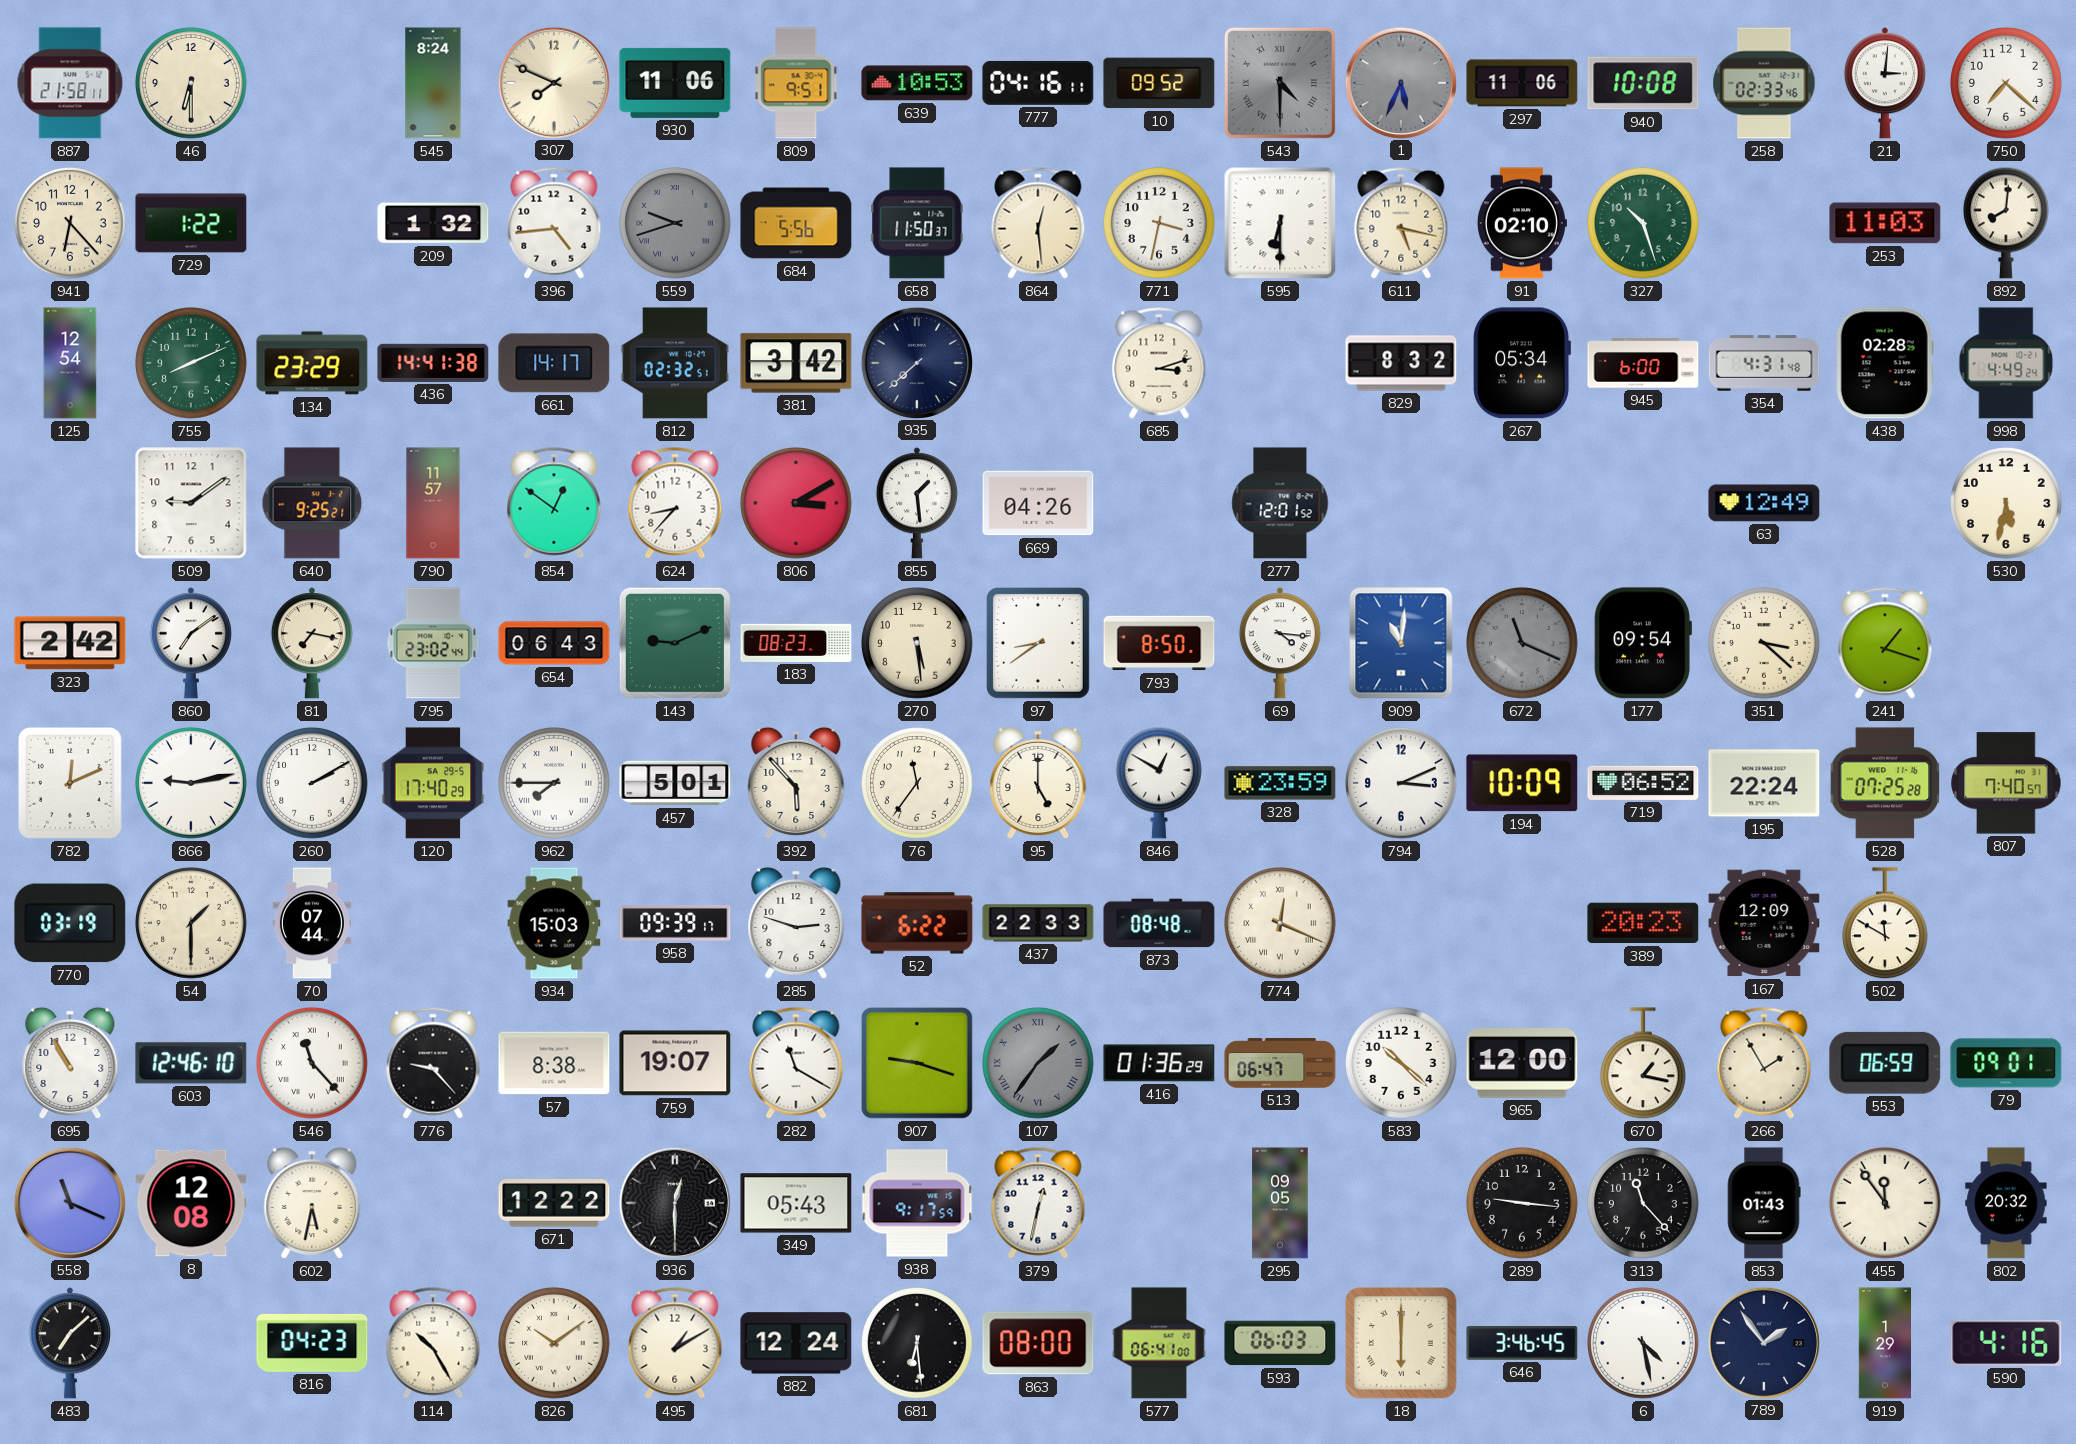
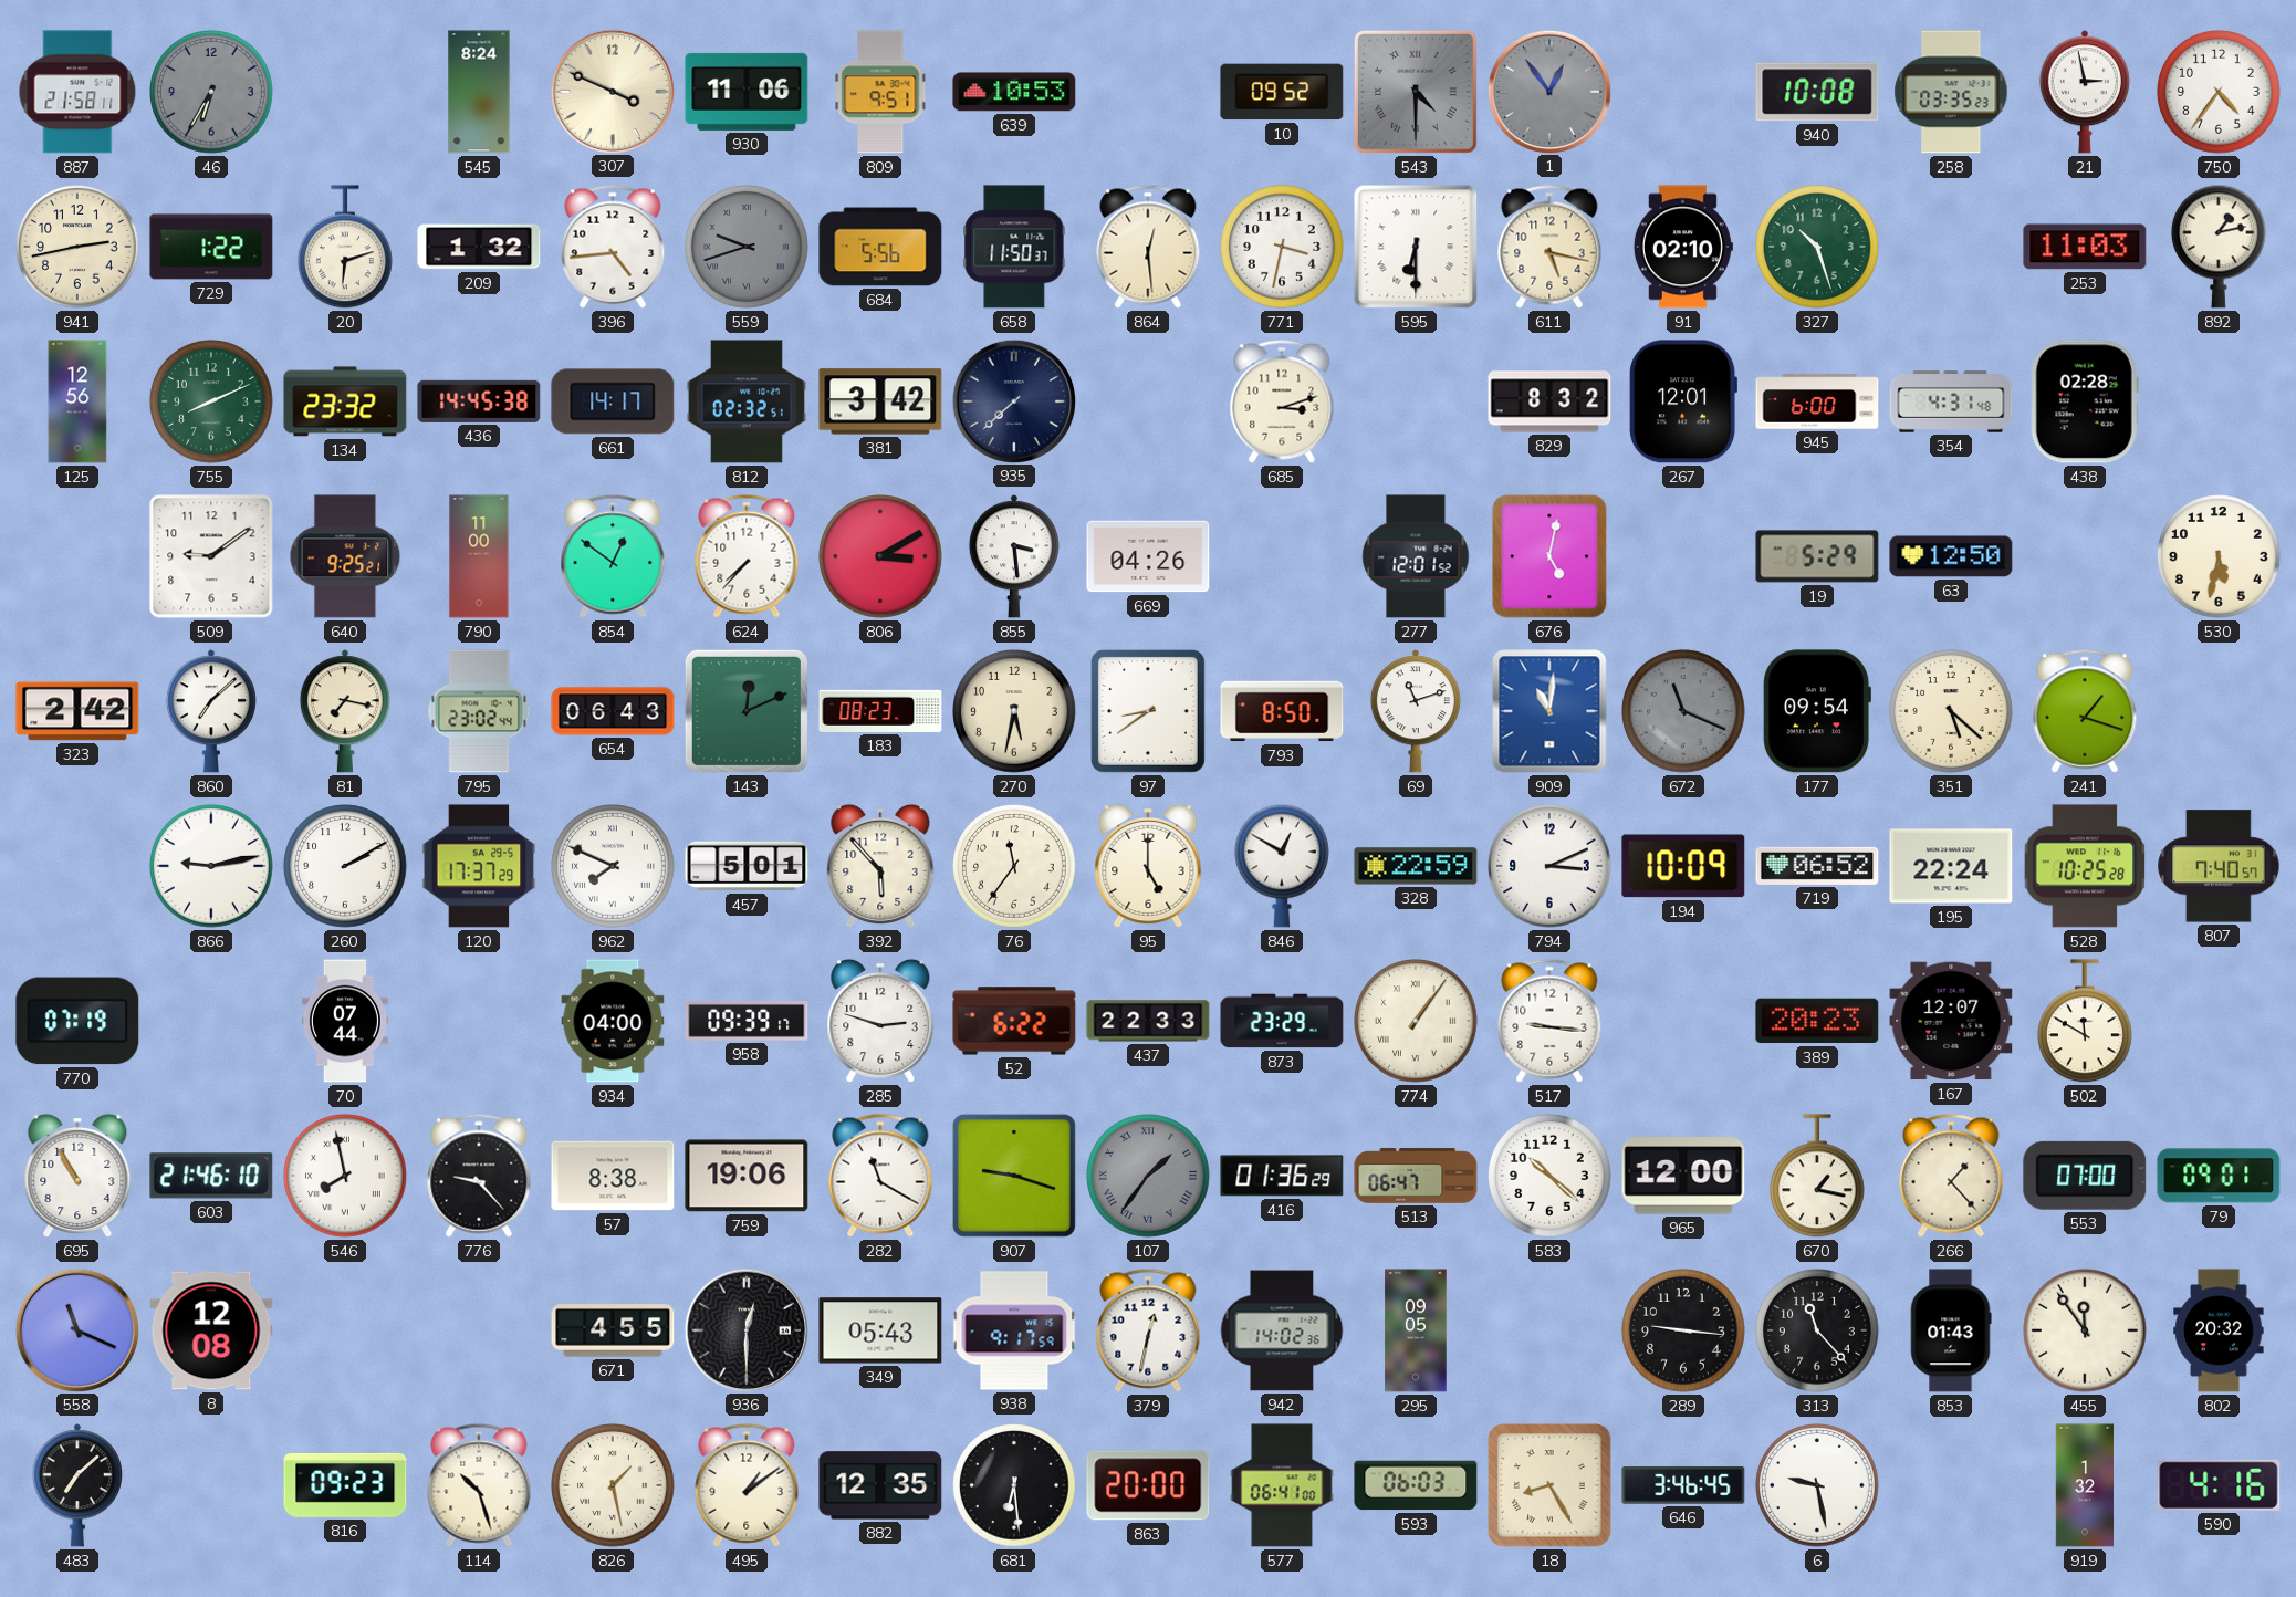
46: 6:30 -> 6:35 (212, 93)
46 dial: cream -> grey (212, 93)
307: 7:49 -> 3:49 (612, 91)
777: 04:16 -> none (1038, 83)
1: 5:34 -> 12:54 (1548, 91)
297: 11:06 -> none (1522, 83)
258: 02:33 -> 03:35 (1951, 92)
21: 3:01 -> 2:58 (2085, 92)
750: 7:22 -> 4:36 (2220, 93)
941: 6:23 -> 2:43 (79, 248)
20: none -> 6:12 (345, 248)
892: 8:01 -> 1:13 (2219, 247)
125: 12:54 -> 12:56 (77, 401)
134: 23:29 -> 23:32 (345, 401)
436: 14:41 -> 14:45 (479, 401)
267: 05:34 -> 12:01 (1683, 401)
998: 4:49 -> none (2006, 363)
790: 11:57 -> 11:00 (479, 556)
624: 8:37 -> 7:37 (747, 556)
855: 1:29 -> 3:29 (1014, 556)
676: none -> 5:02 (1549, 556)
19: none -> 5:29 (1817, 556)
63: 12:49 -> 12:50 (1951, 556)
860: 7:09 -> 7:08 (211, 711)
143: 9:11 -> 12:11 (747, 711)
270: 5:29 -> 5:32 (1015, 712)
69: 4:16 -> 11:12 (1416, 711)
351: 3:22 -> 5:22 (1952, 712)
782: 12:11 -> none (70, 783)
120: 17:40 -> 17:37 (479, 866)
962: 7:45 -> 7:49 (614, 867)
328: 23:59 -> 22:59 (1416, 866)
528: 07:25 -> 10:25 (2085, 866)
770: 03:19 -> 07:19 (77, 1021)
54: 1:30 -> none (192, 924)
934: 15:03 -> 04:00 (613, 1021)
873: 08:48 -> 23:29 (1282, 1021)
774: 12:19 -> 1:06 (1417, 1022)
517: none -> 9:16 (1549, 1021)
167: 12:09 -> 12:07 (1951, 1021)
603: 12:46 -> 21:46 (211, 1176)
546: 11:23 -> 7:58 (346, 1177)
759: 19:07 -> 19:06 (747, 1176)
266: 1:55 -> 1:23 (1951, 1176)
553: 06:59 -> 07:00 (2085, 1176)
602: 5:32 -> none (312, 1203)
671: 12:22 -> 4:55 (613, 1330)
942: none -> 14:02 (1282, 1330)
816: 04:23 -> 09:23 (345, 1485)
114: 10:25 -> 10:27 (479, 1485)
826: 10:09 -> 1:28 (614, 1486)
495: 1:10 -> 1:09 (747, 1485)
882: 12:24 -> 12:35 (880, 1485)
863: 08:00 -> 20:00 (1148, 1485)
18: 6:00 -> 8:25 (1549, 1485)
6: 4:28 -> 9:28 (1818, 1486)
789: 1:54 -> none (1763, 1342)
919: 1:29 -> 1:32 (2085, 1485)
